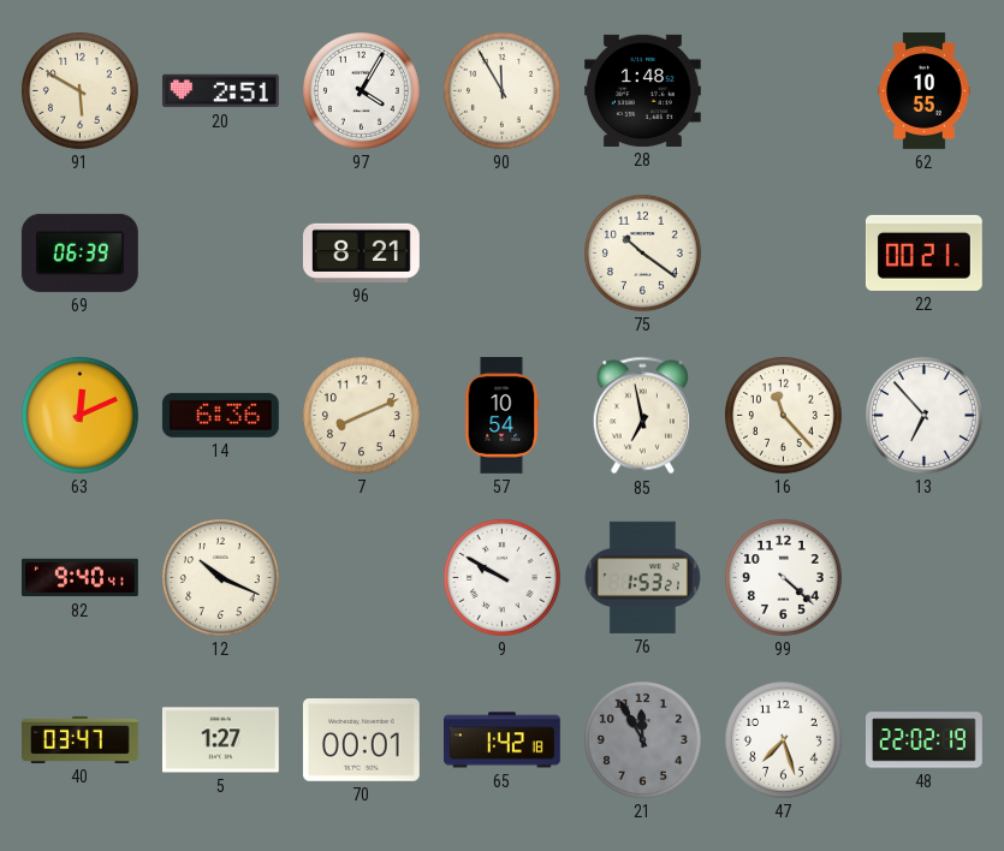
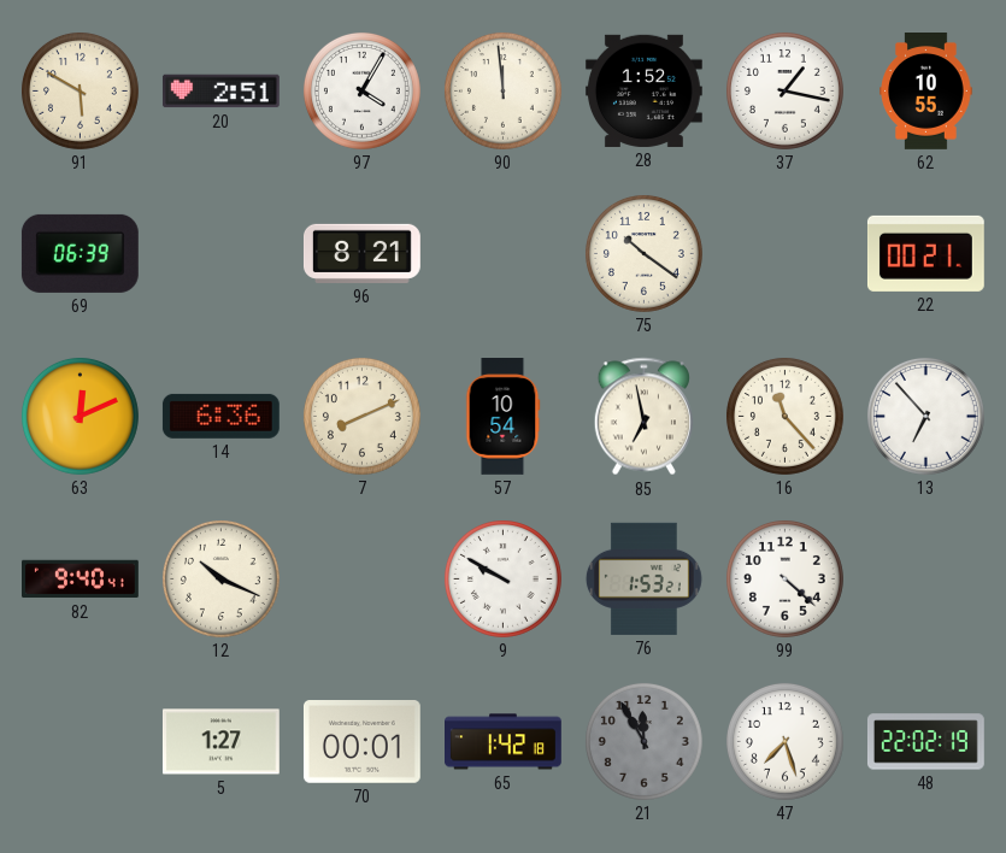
90: 11:55 -> 11:59 (502, 90)
28: 1:48 -> 1:52 (643, 90)
37: none -> 1:17 (784, 90)
40: 03:47 -> none (81, 739)
